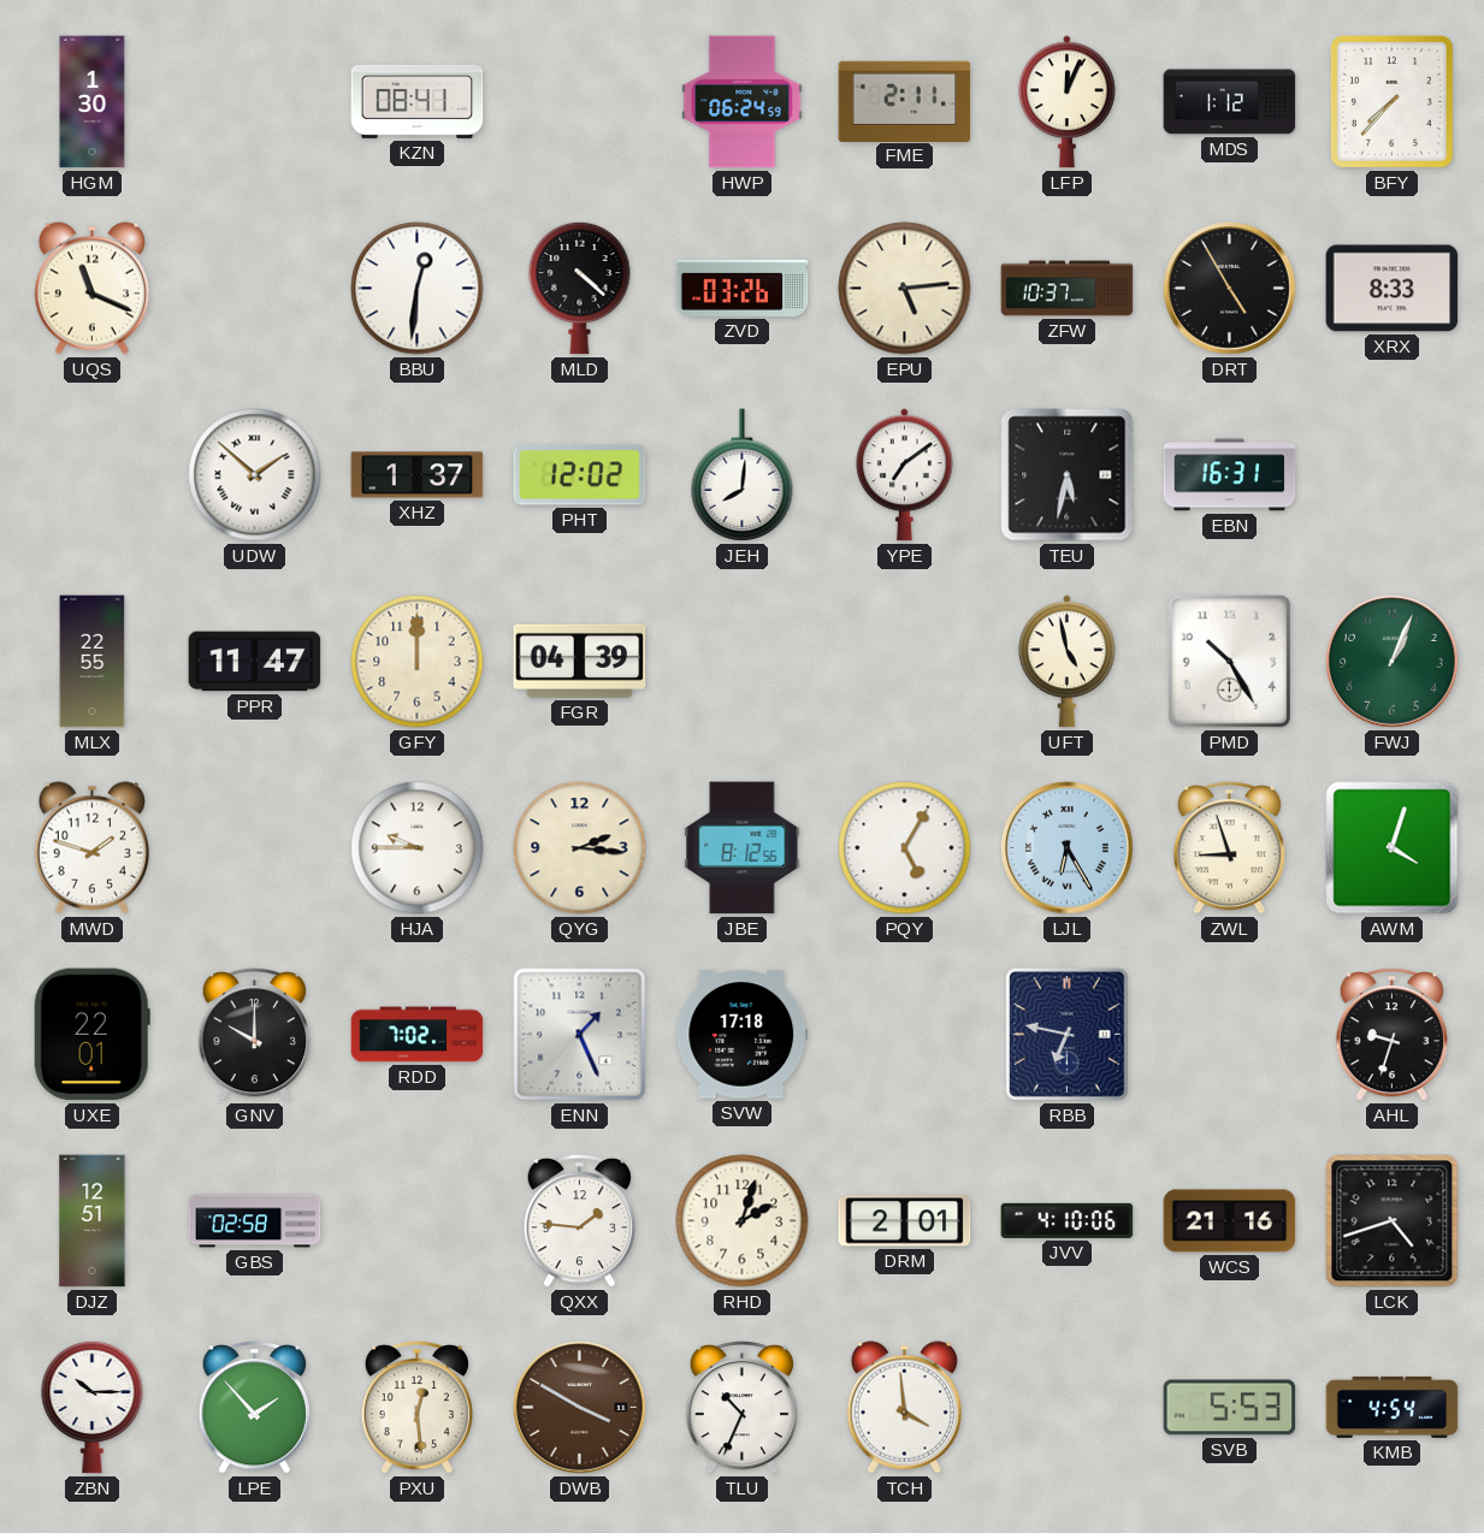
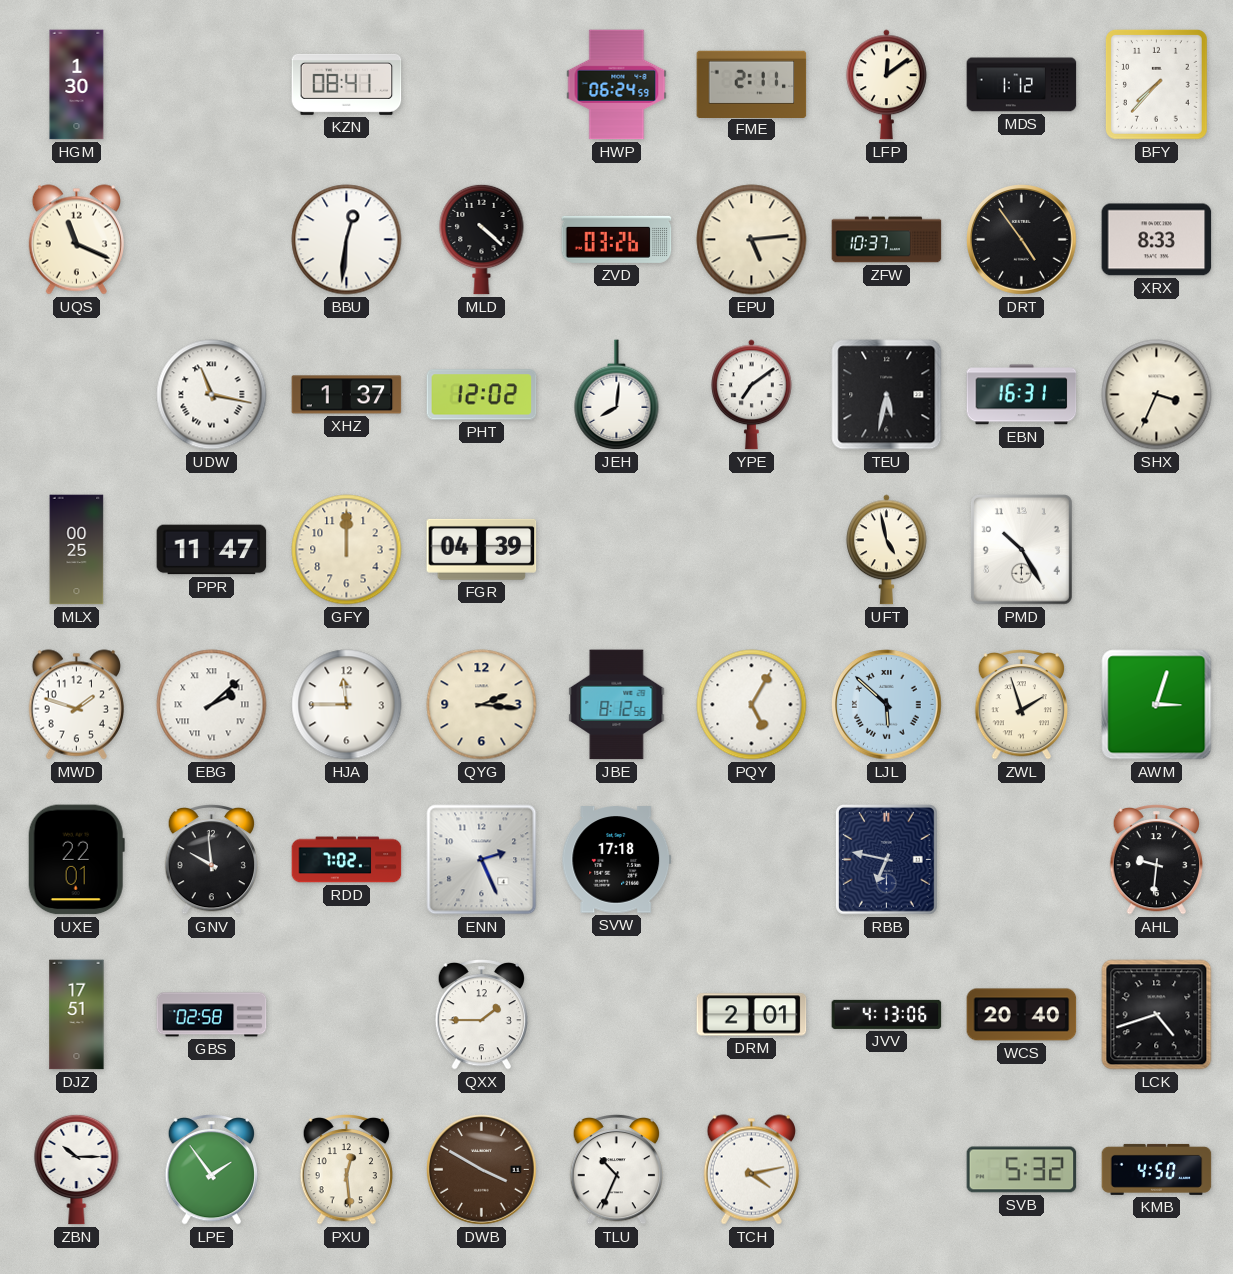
LFP: 12:04 -> 12:09 (886, 85)
DRT: 4:55 -> 4:54 (1022, 240)
UDW: 1:52 -> 11:17 (212, 395)
SHX: none -> 3:34 (1157, 395)
MLX: 22:55 -> 00:25 (77, 550)
FWJ: 1:04 -> none (1393, 662)
EBG: none -> 2:08 (212, 705)
HJA: 9:45 -> 11:45 (347, 705)
LJL: 6:25 -> 5:52 (887, 705)
ZWL: 8:57 -> 1:57 (1021, 704)
AWM: 4:03 -> 3:03 (1157, 705)
GNV: 10:00 -> 9:59 (211, 859)
ENN: 1:26 -> 2:26 (482, 860)
AHL: 9:33 -> 9:31 (1156, 859)
DJZ: 12:51 -> 17:51 (77, 1015)
QXX: 1:46 -> 1:45 (481, 1014)
RHD: 2:03 -> none (743, 1221)
JVV: 4:10 -> 4:13 (887, 1014)
WCS: 21:16 -> 20:40 (1022, 1015)
LPE: 1:53 -> 1:54 (211, 1169)
TCH: 3:59 -> 4:13 (751, 1170)
SVB: 5:53 -> 5:32 (1022, 1170)
KMB: 4:54 -> 4:50 (1157, 1169)
